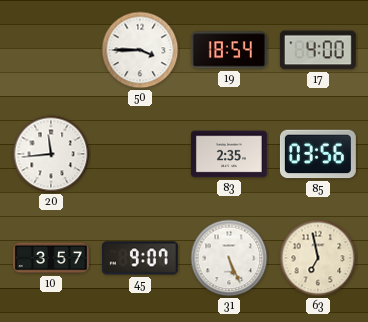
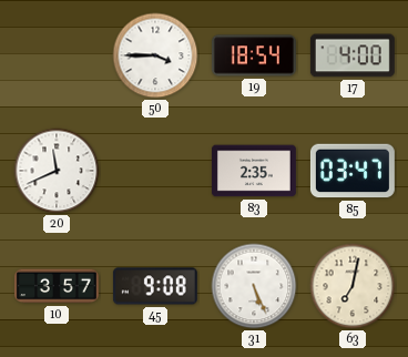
20: 11:44 -> 11:41 (57, 171)
85: 03:56 -> 03:47 (353, 171)
45: 9:07 -> 9:08 (155, 286)
63: 6:58 -> 7:02 (353, 286)
